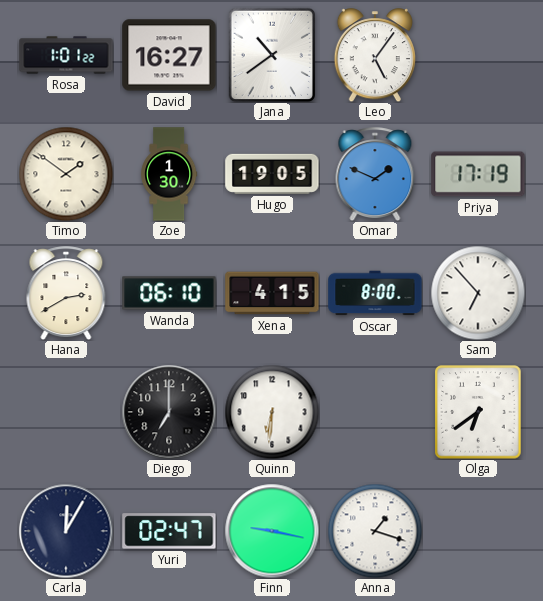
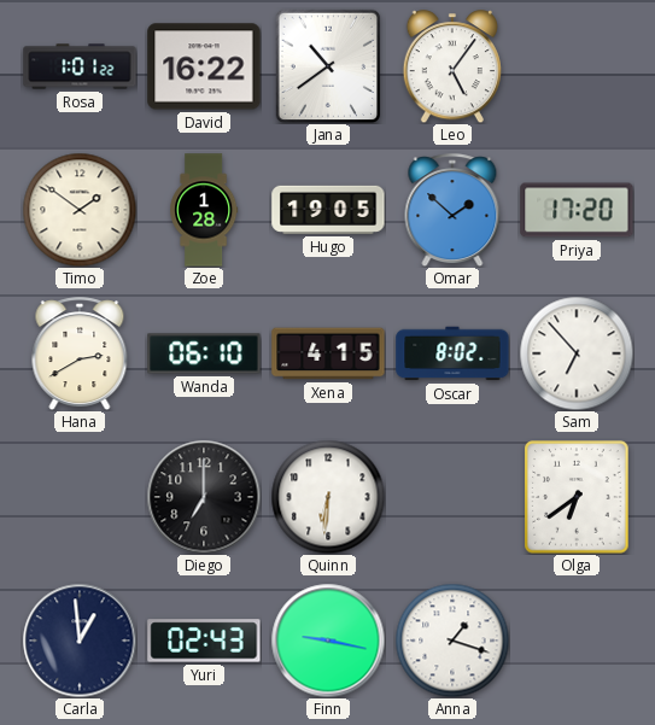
David: 16:27 -> 16:22 (204, 66)
Zoe: 1:30 -> 1:28 (204, 210)
Omar: 1:49 -> 1:52 (452, 210)
Priya: 17:19 -> 17:20 (577, 210)
Oscar: 8:00 -> 8:02 (452, 353)
Carla: 12:05 -> 12:59 (80, 641)
Yuri: 02:47 -> 02:43 (204, 641)
